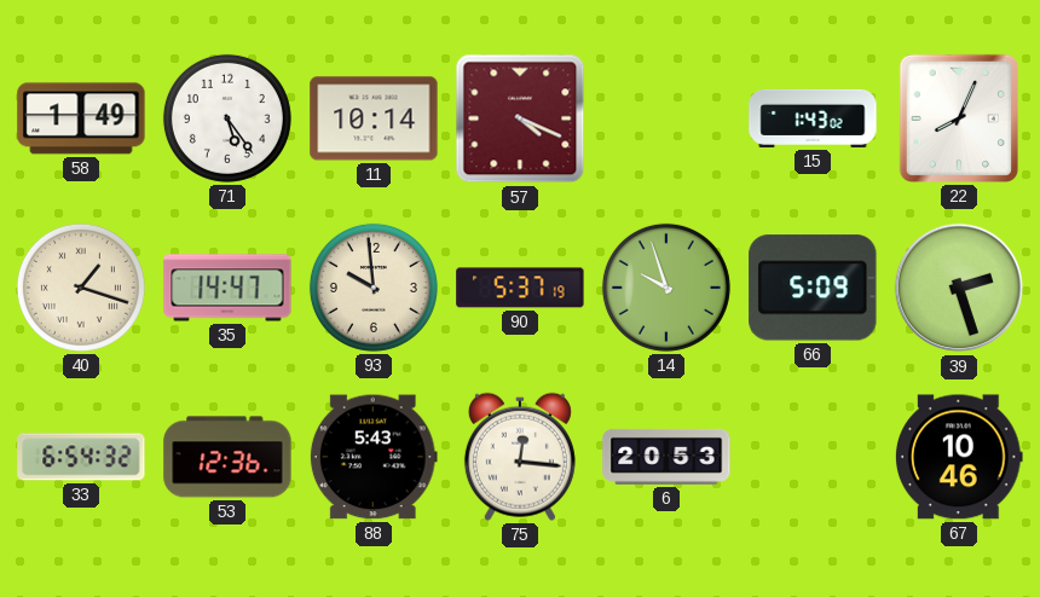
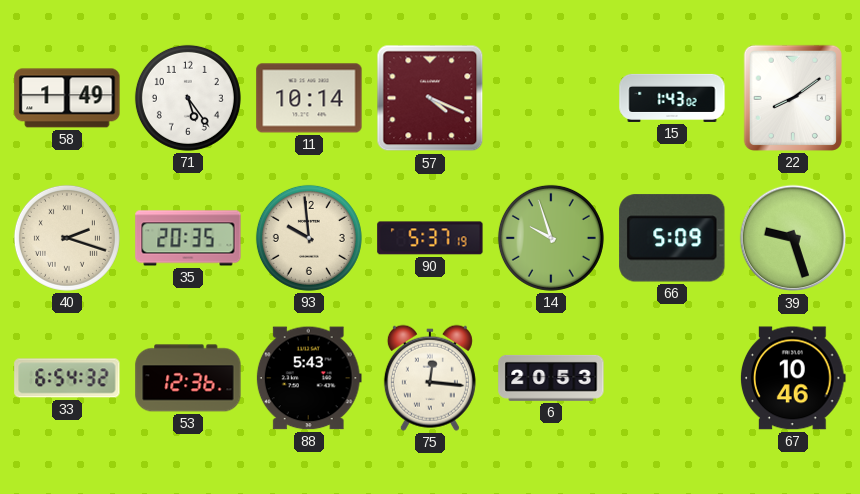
22: 8:04 -> 8:09 (793, 98)
40: 1:18 -> 2:18 (67, 238)
35: 14:47 -> 20:35 (188, 238)
39: 2:27 -> 9:27 (793, 238)
